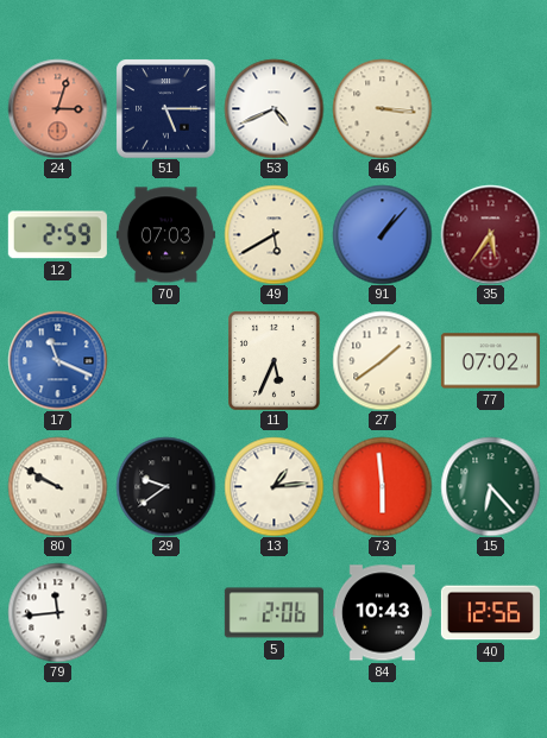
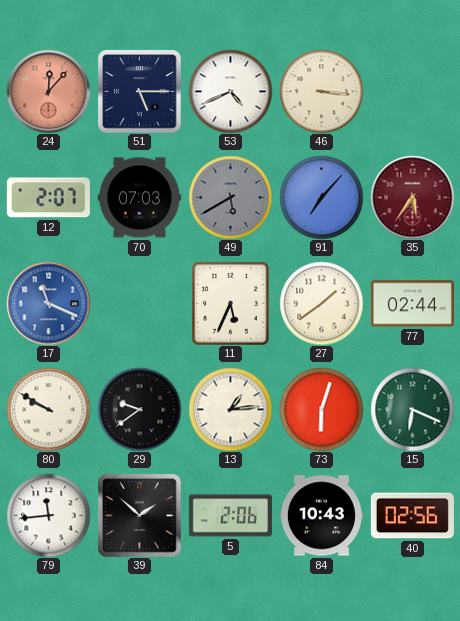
24: 3:03 -> 12:07 (48, 91)
12: 2:59 -> 2:07 (48, 198)
49 dial: cream -> grey (230, 197)
91: 1:07 -> 7:07 (321, 197)
77: 07:02 -> 02:44 (412, 304)
73: 5:59 -> 6:03 (321, 409)
15: 6:23 -> 6:19 (412, 409)
39: none -> 1:52 (139, 515)
40: 12:56 -> 02:56 (412, 516)
